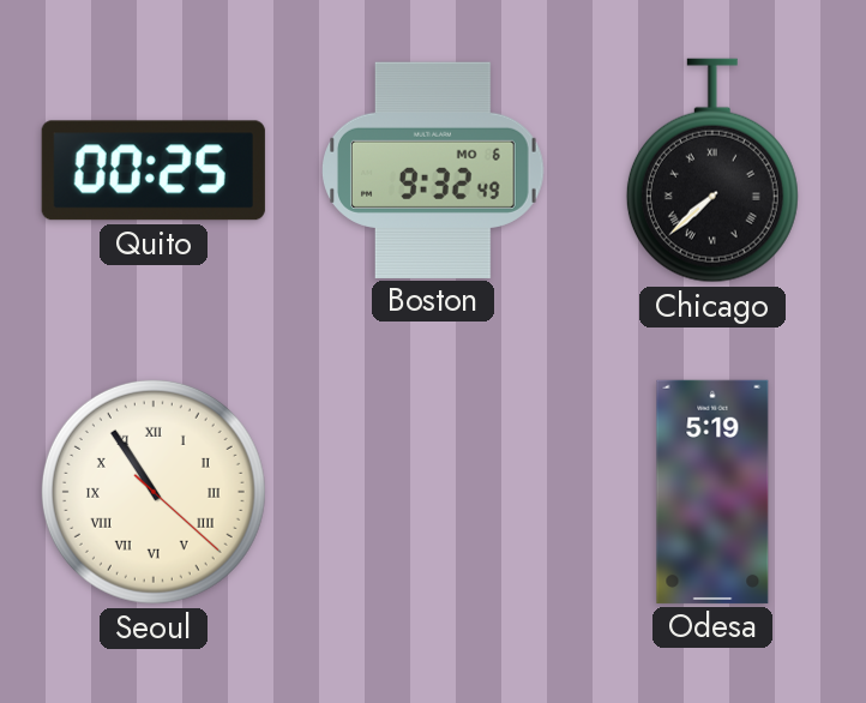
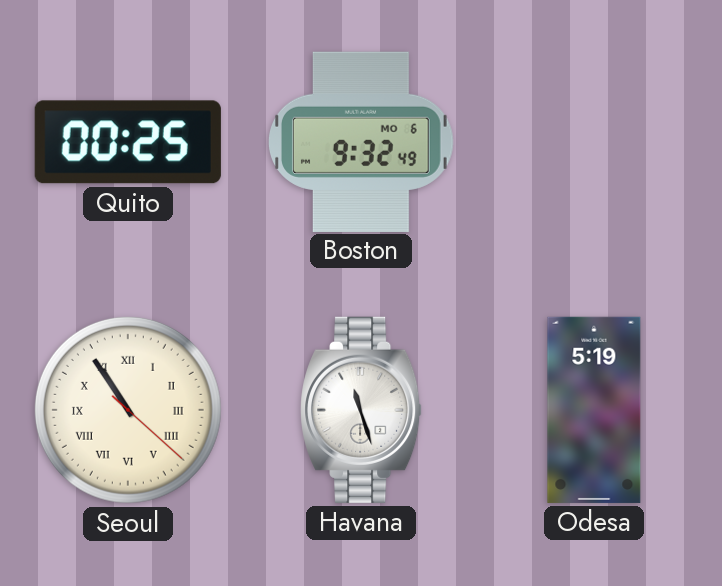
Chicago: 7:38 -> none (712, 170)
Havana: none -> 11:27 (362, 410)
